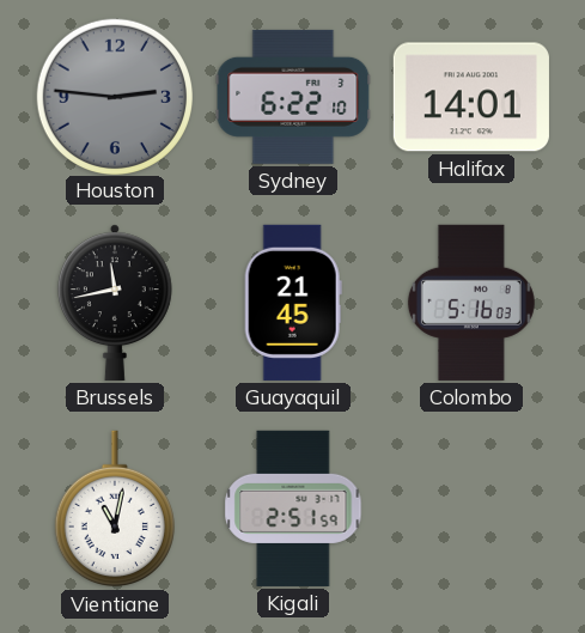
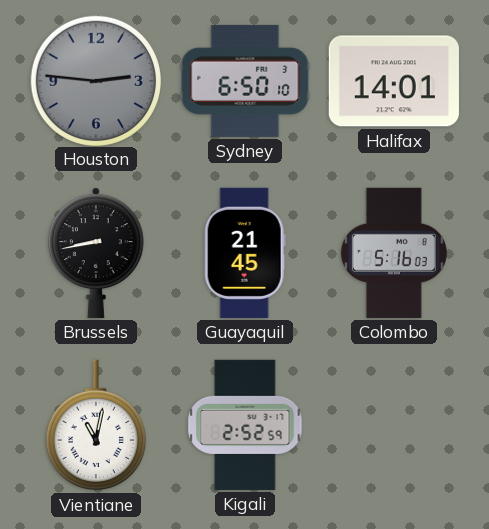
Sydney: 6:22 -> 6:50 (245, 81)
Brussels: 11:43 -> 8:43 (96, 253)
Kigali: 2:51 -> 2:52 (245, 425)
